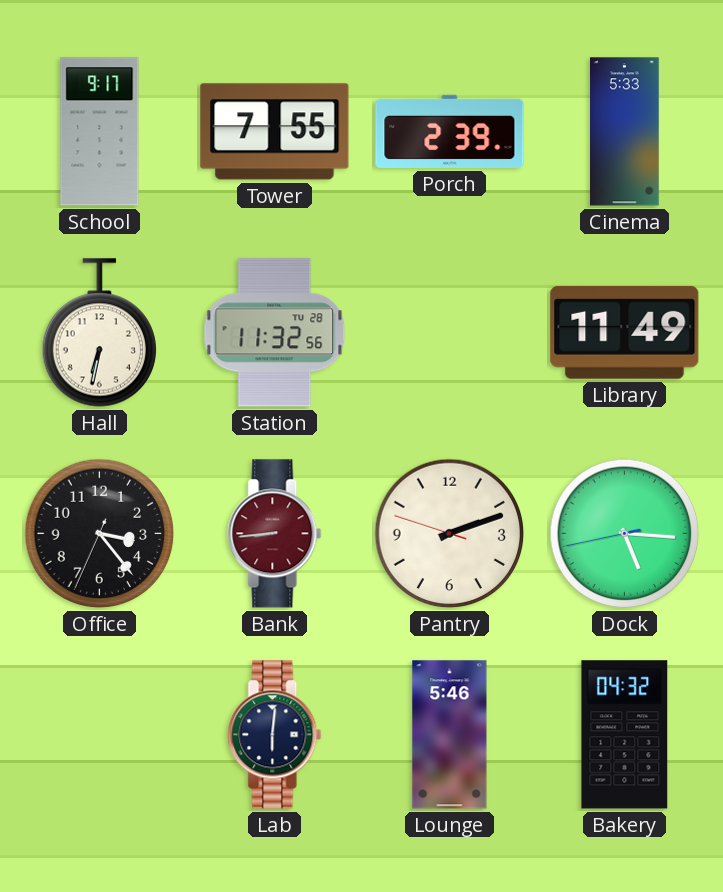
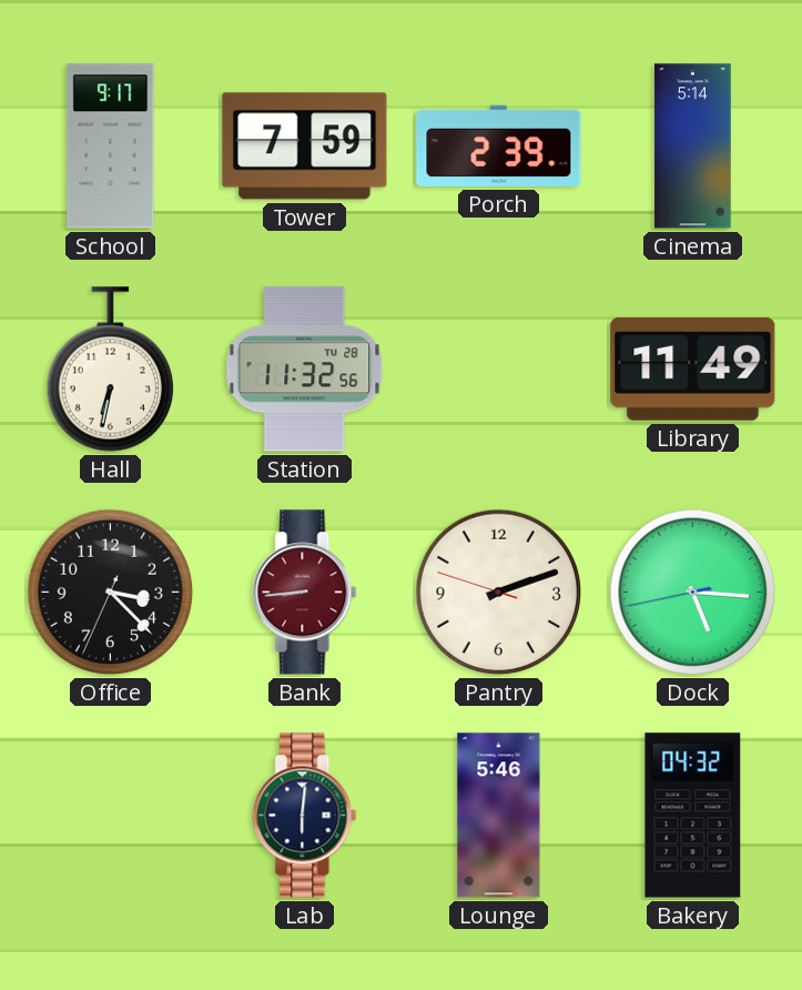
Tower: 7:55 -> 7:59 (305, 147)
Cinema: 5:33 -> 5:14 (693, 147)
Office: 3:23 -> 3:22 (111, 593)
